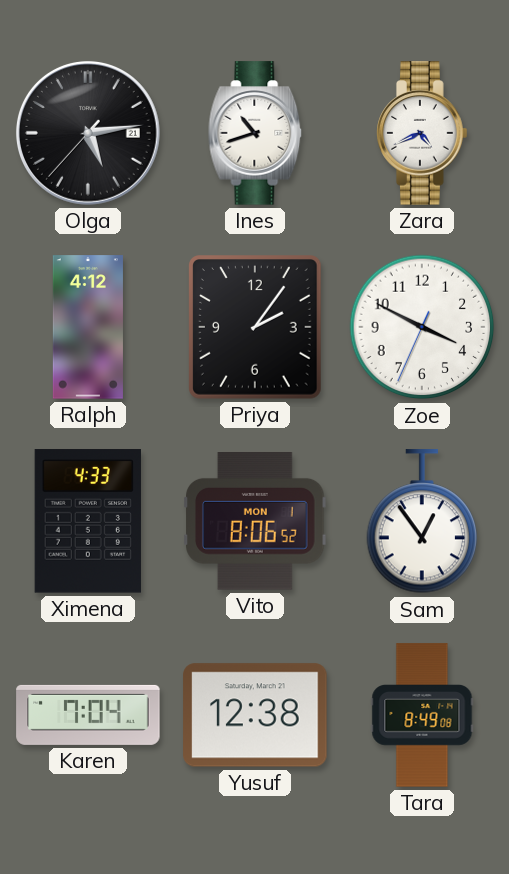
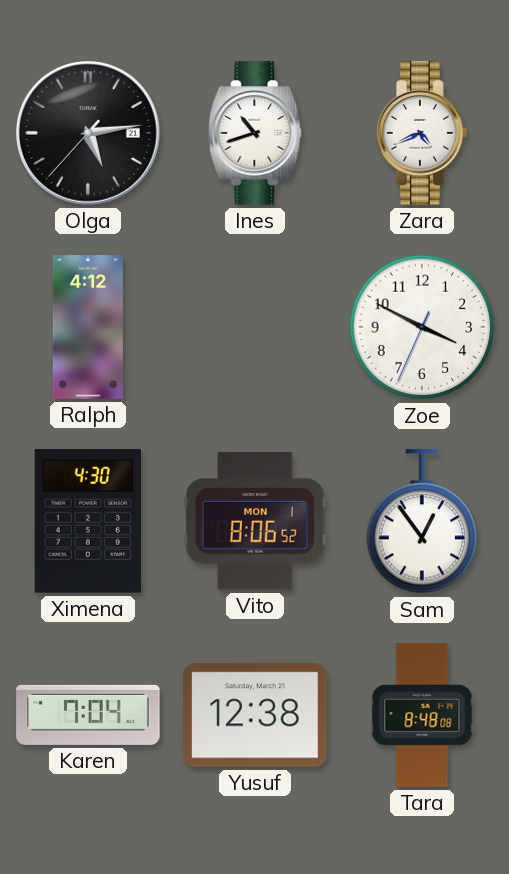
Priya: 2:06 -> none (256, 328)
Ximena: 4:33 -> 4:30 (88, 521)
Tara: 8:49 -> 8:48 (422, 715)
